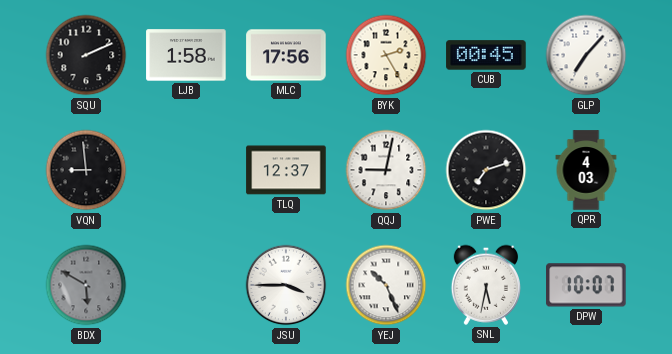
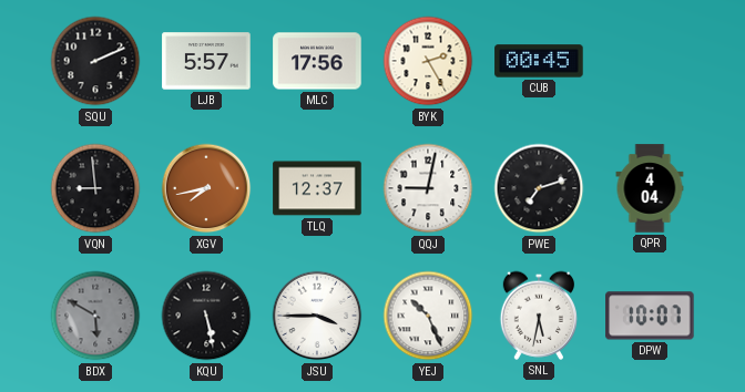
LJB: 1:58 -> 5:57 (206, 61)
GLP: 7:07 -> none (586, 55)
XGV: none -> 7:43 (206, 188)
QPR: 4:03 -> 4:04 (650, 188)
KQU: none -> 5:28 (206, 316)
